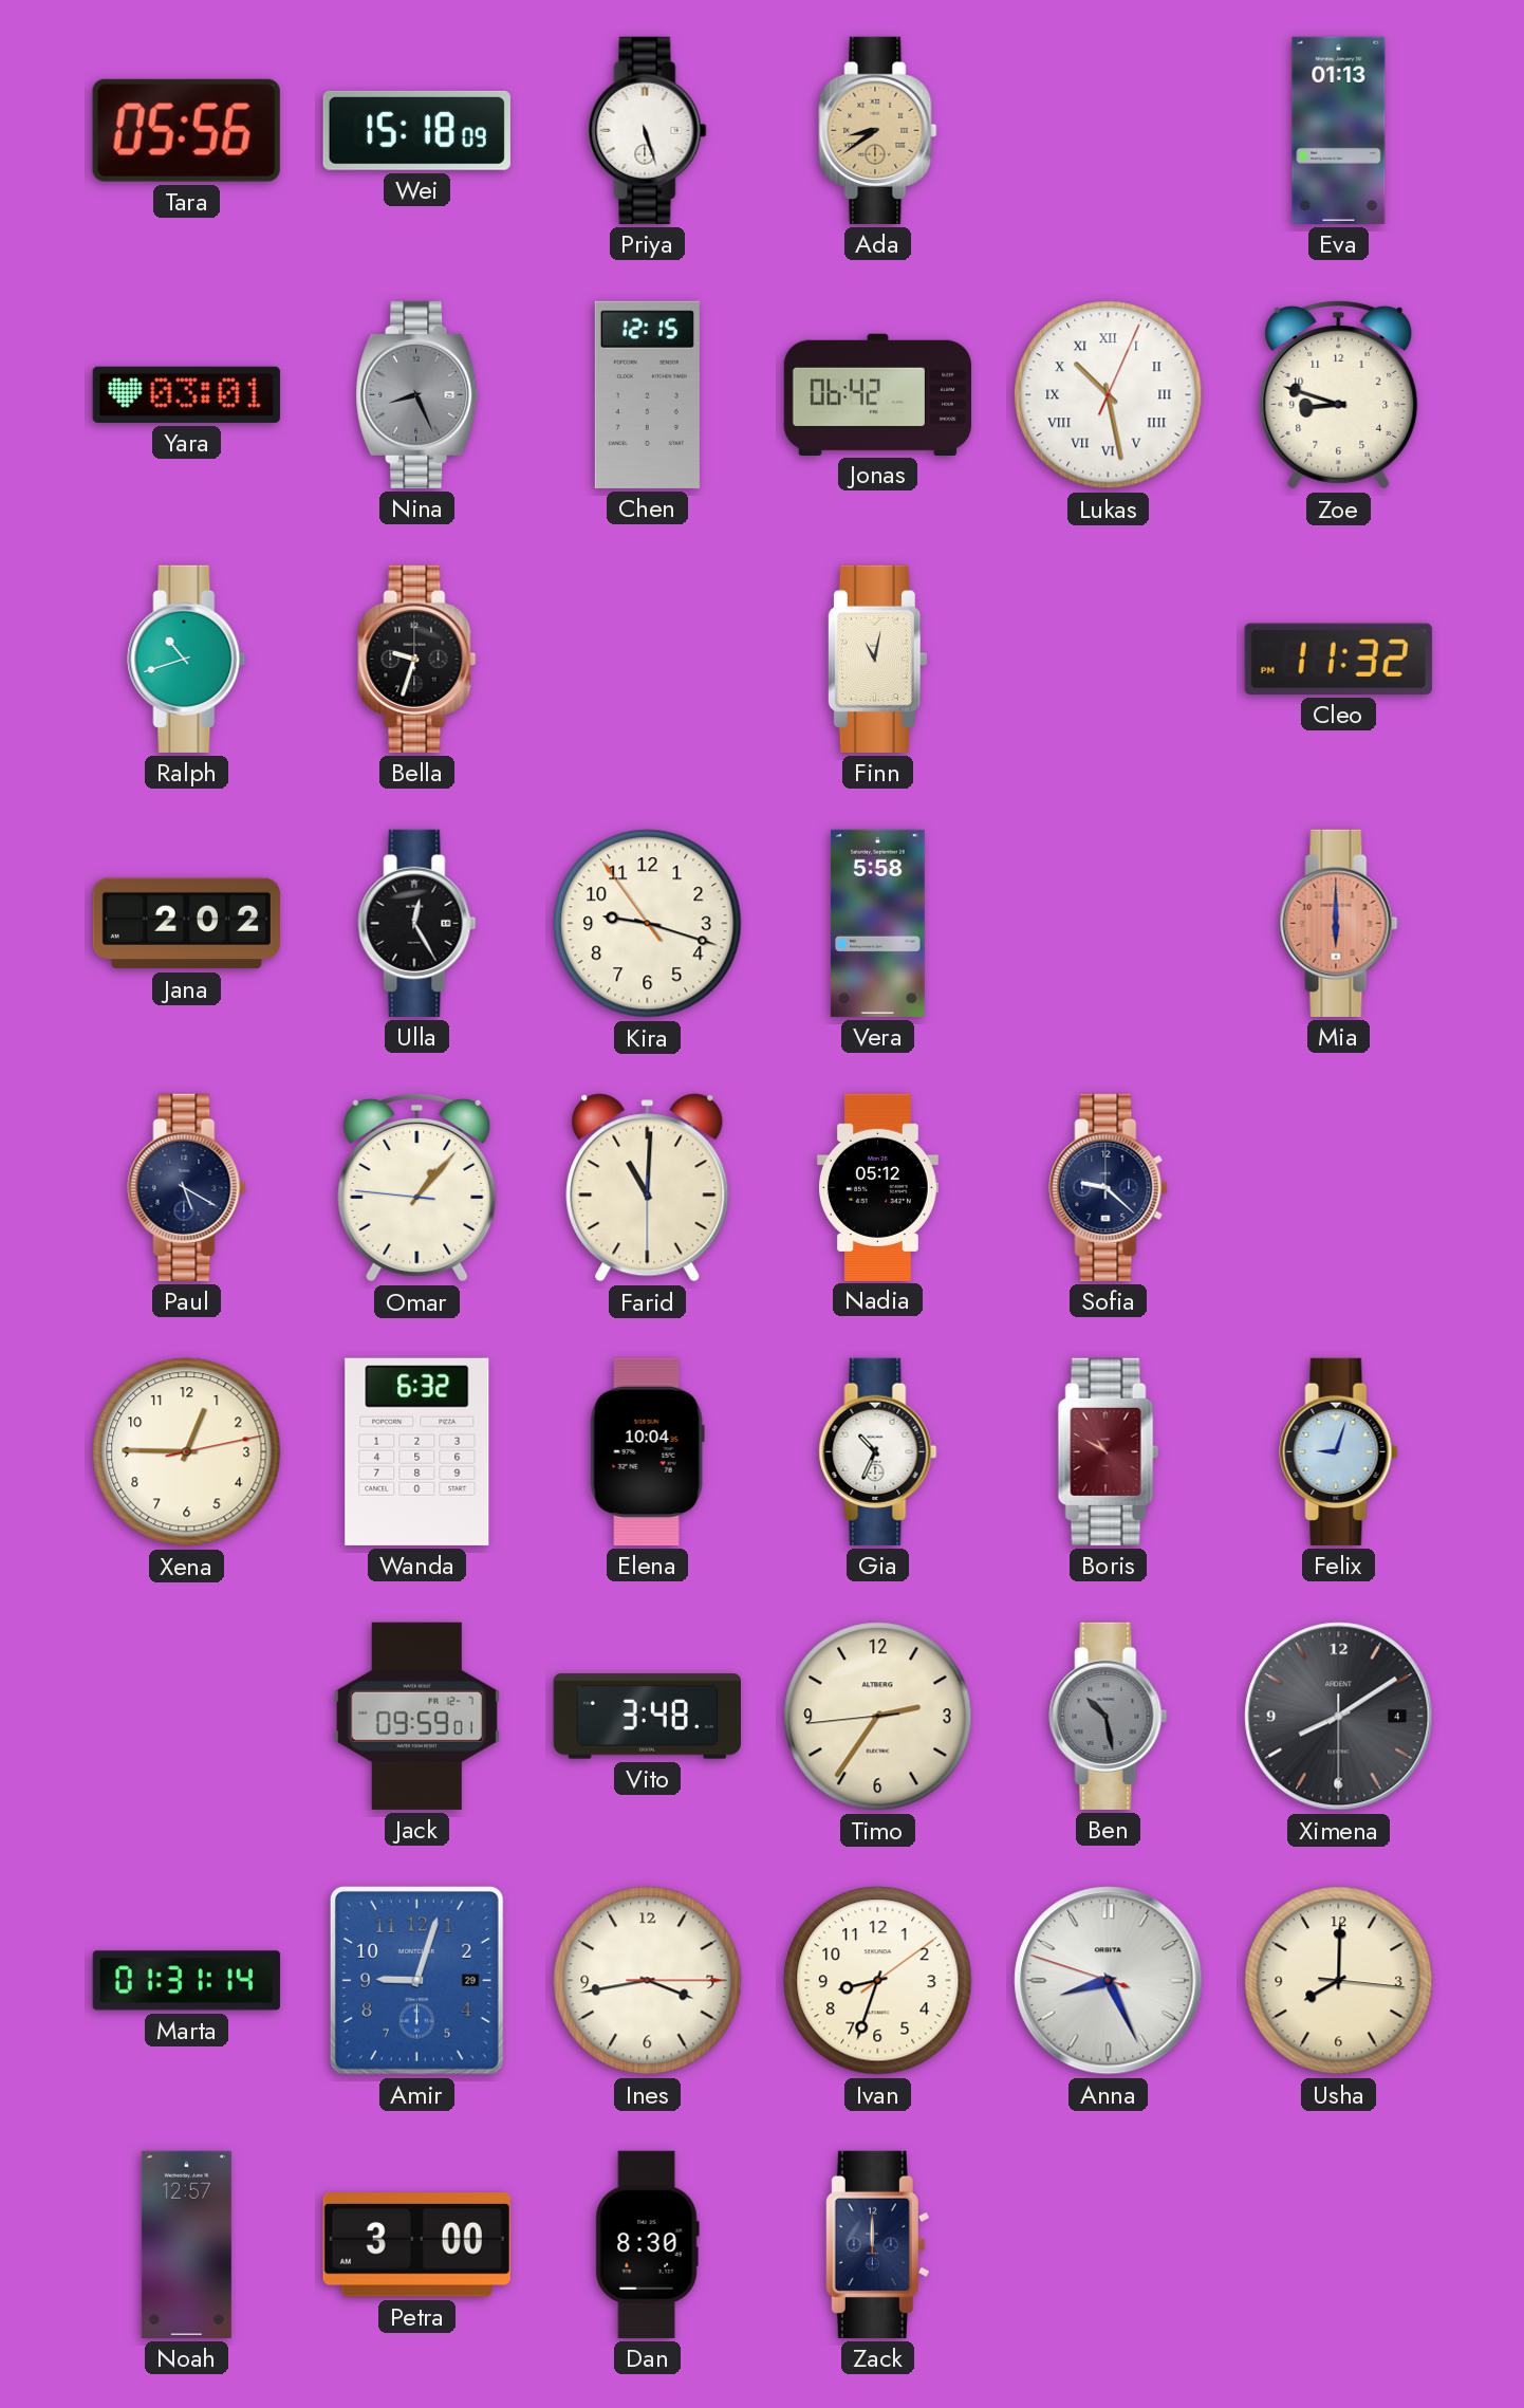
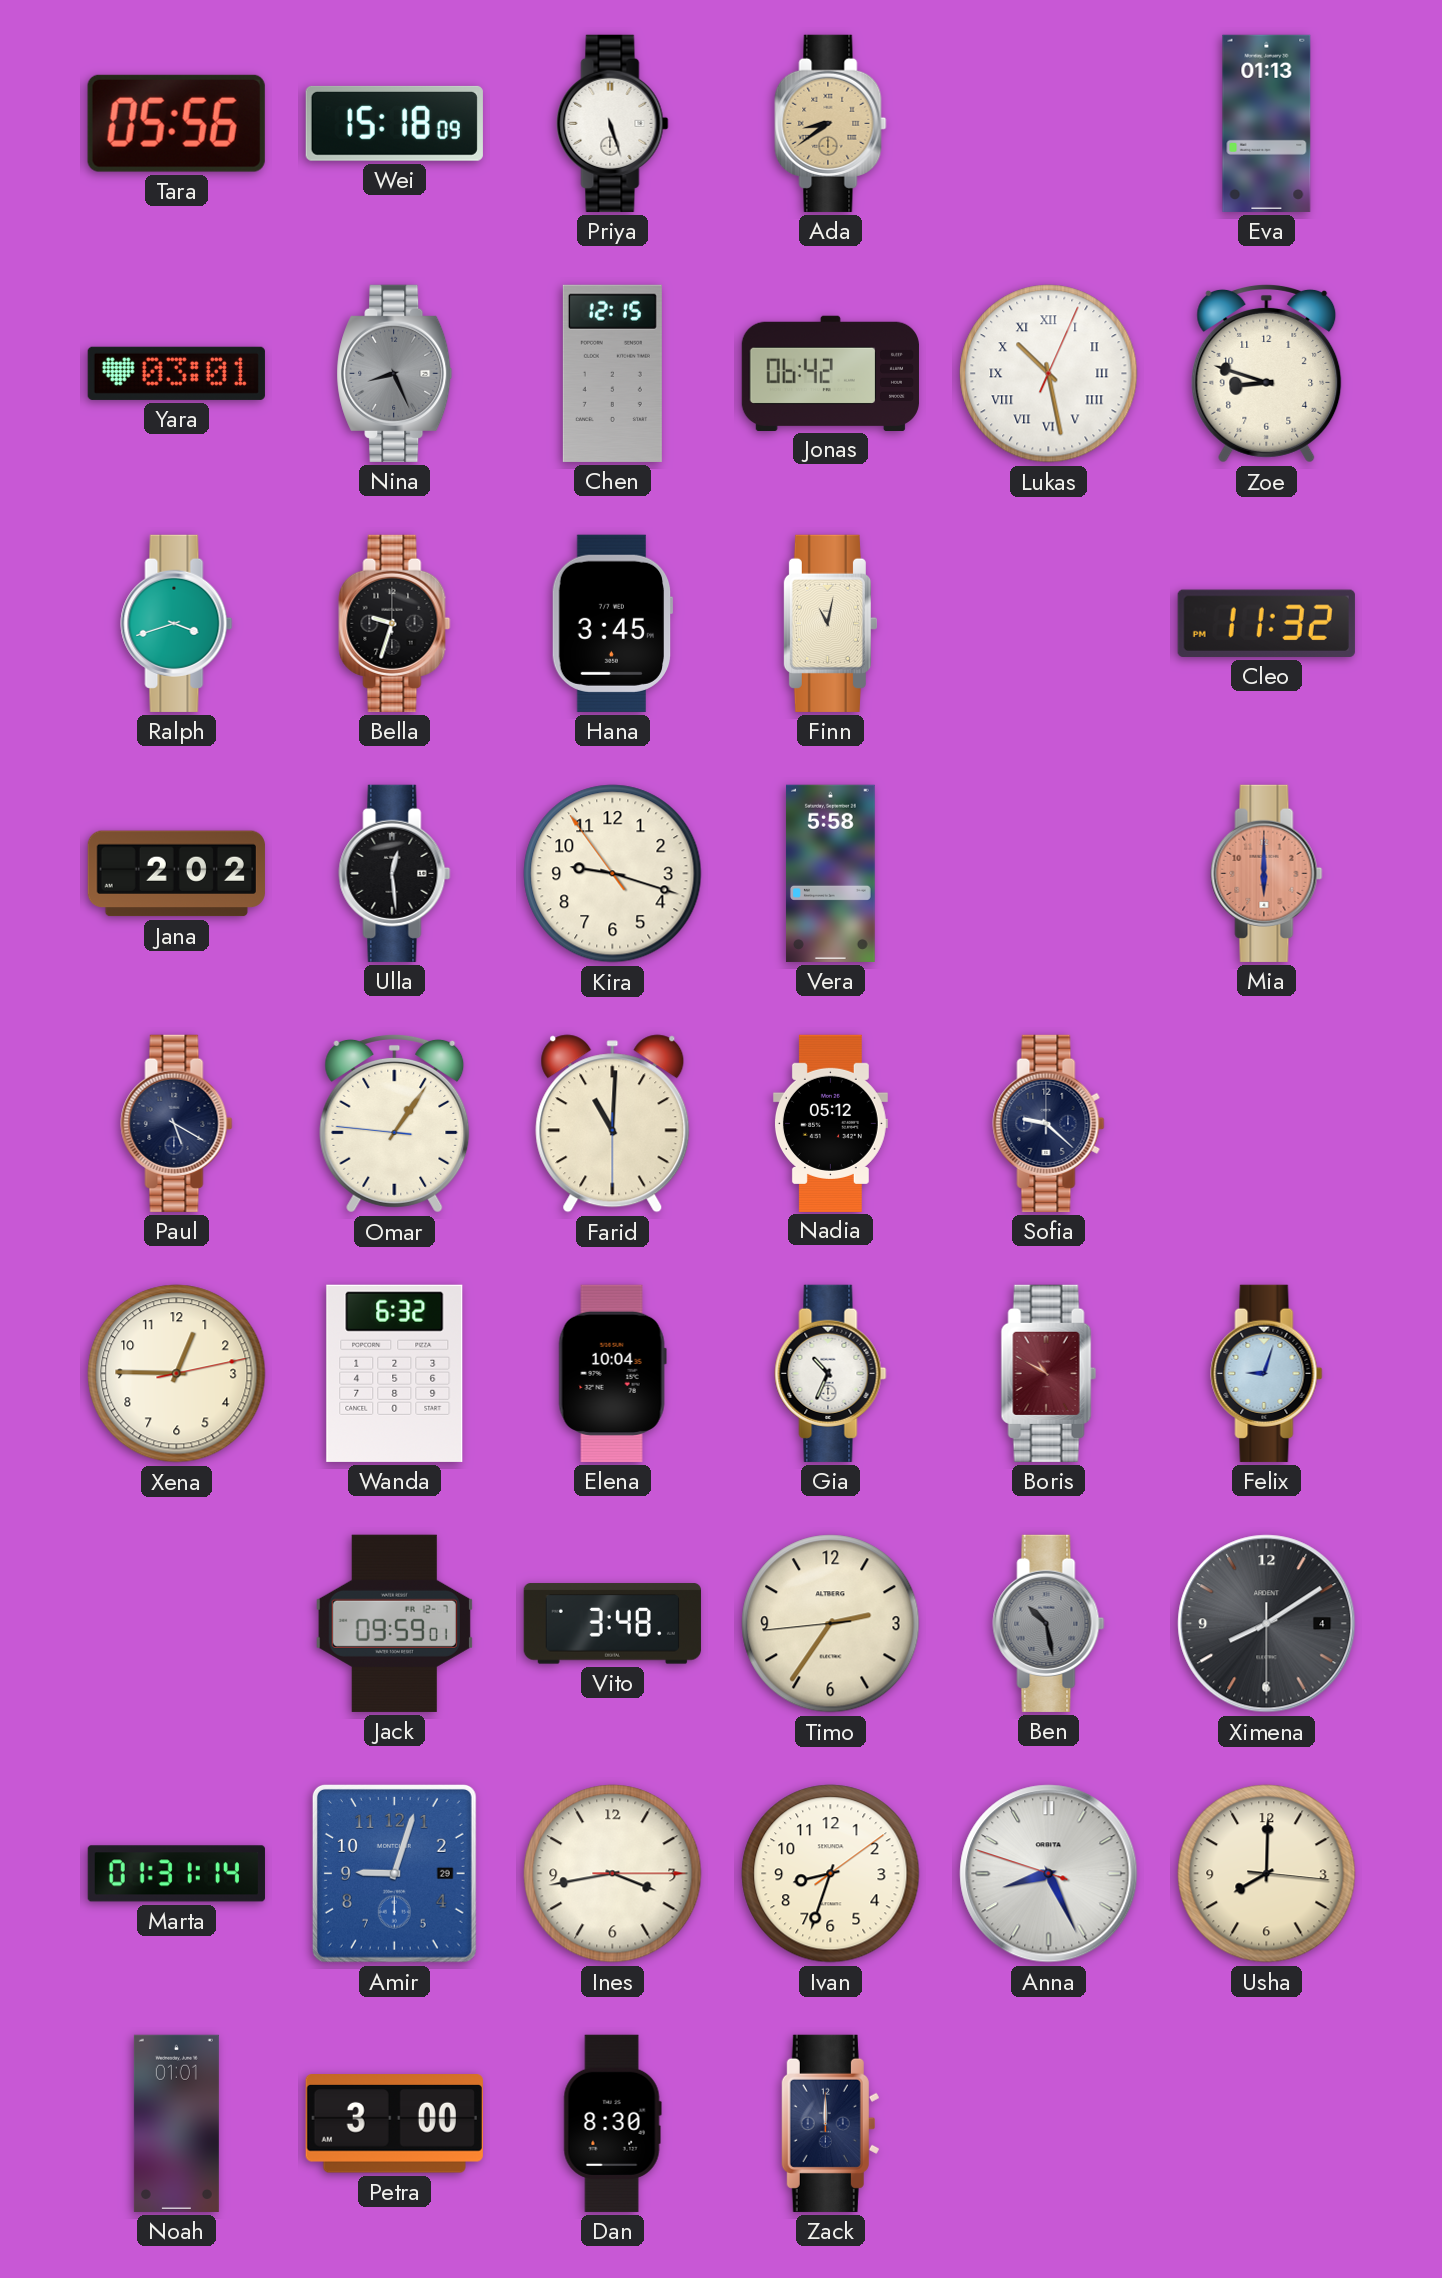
Ralph: 10:42 -> 3:42 (177, 623)
Hana: none -> 3:45 (612, 623)
Ulla: 12:25 -> 12:29 (395, 873)
Omar: 1:06 -> 1:05 (395, 1123)
Noah: 12:57 -> 01:01 (176, 2123)
